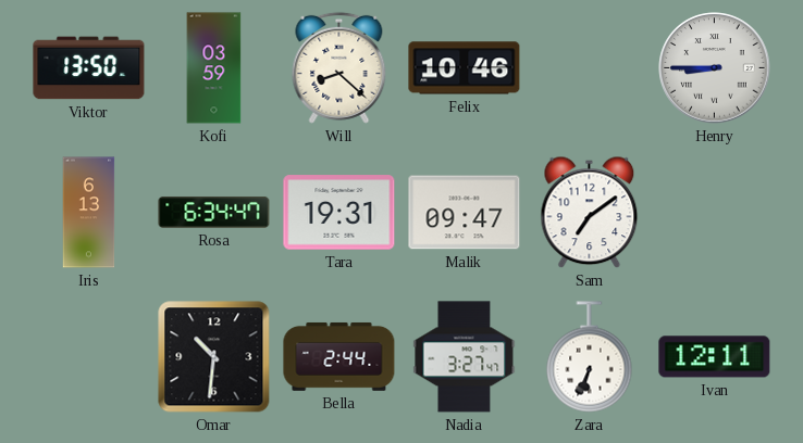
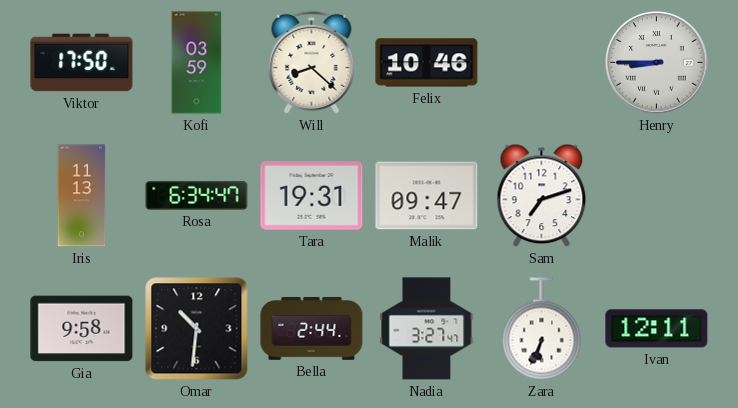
Viktor: 13:50 -> 17:50 (82, 63)
Iris: 6:13 -> 11:13 (82, 196)
Sam: 7:09 -> 7:12 (542, 196)
Gia: none -> 9:58 (82, 329)
